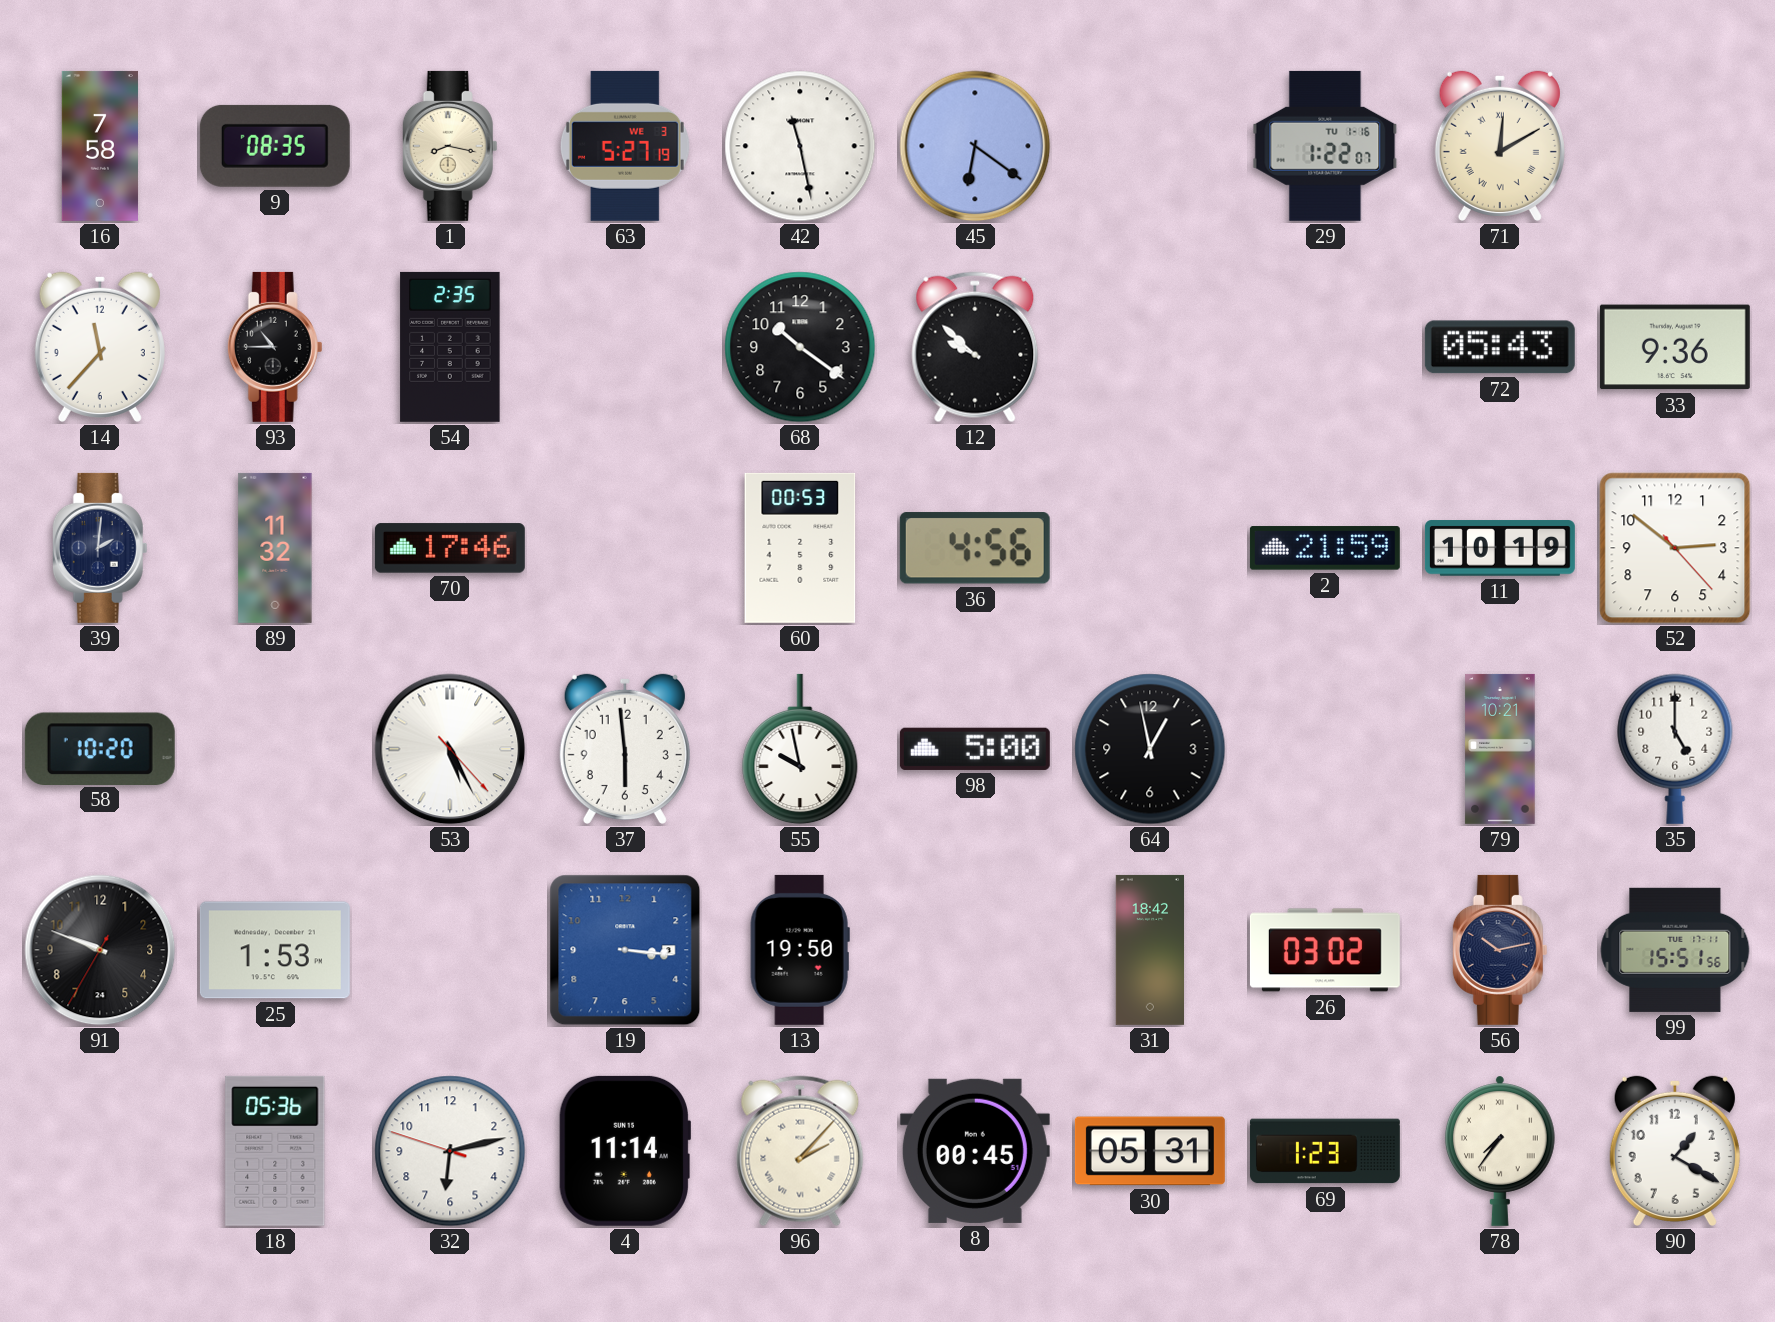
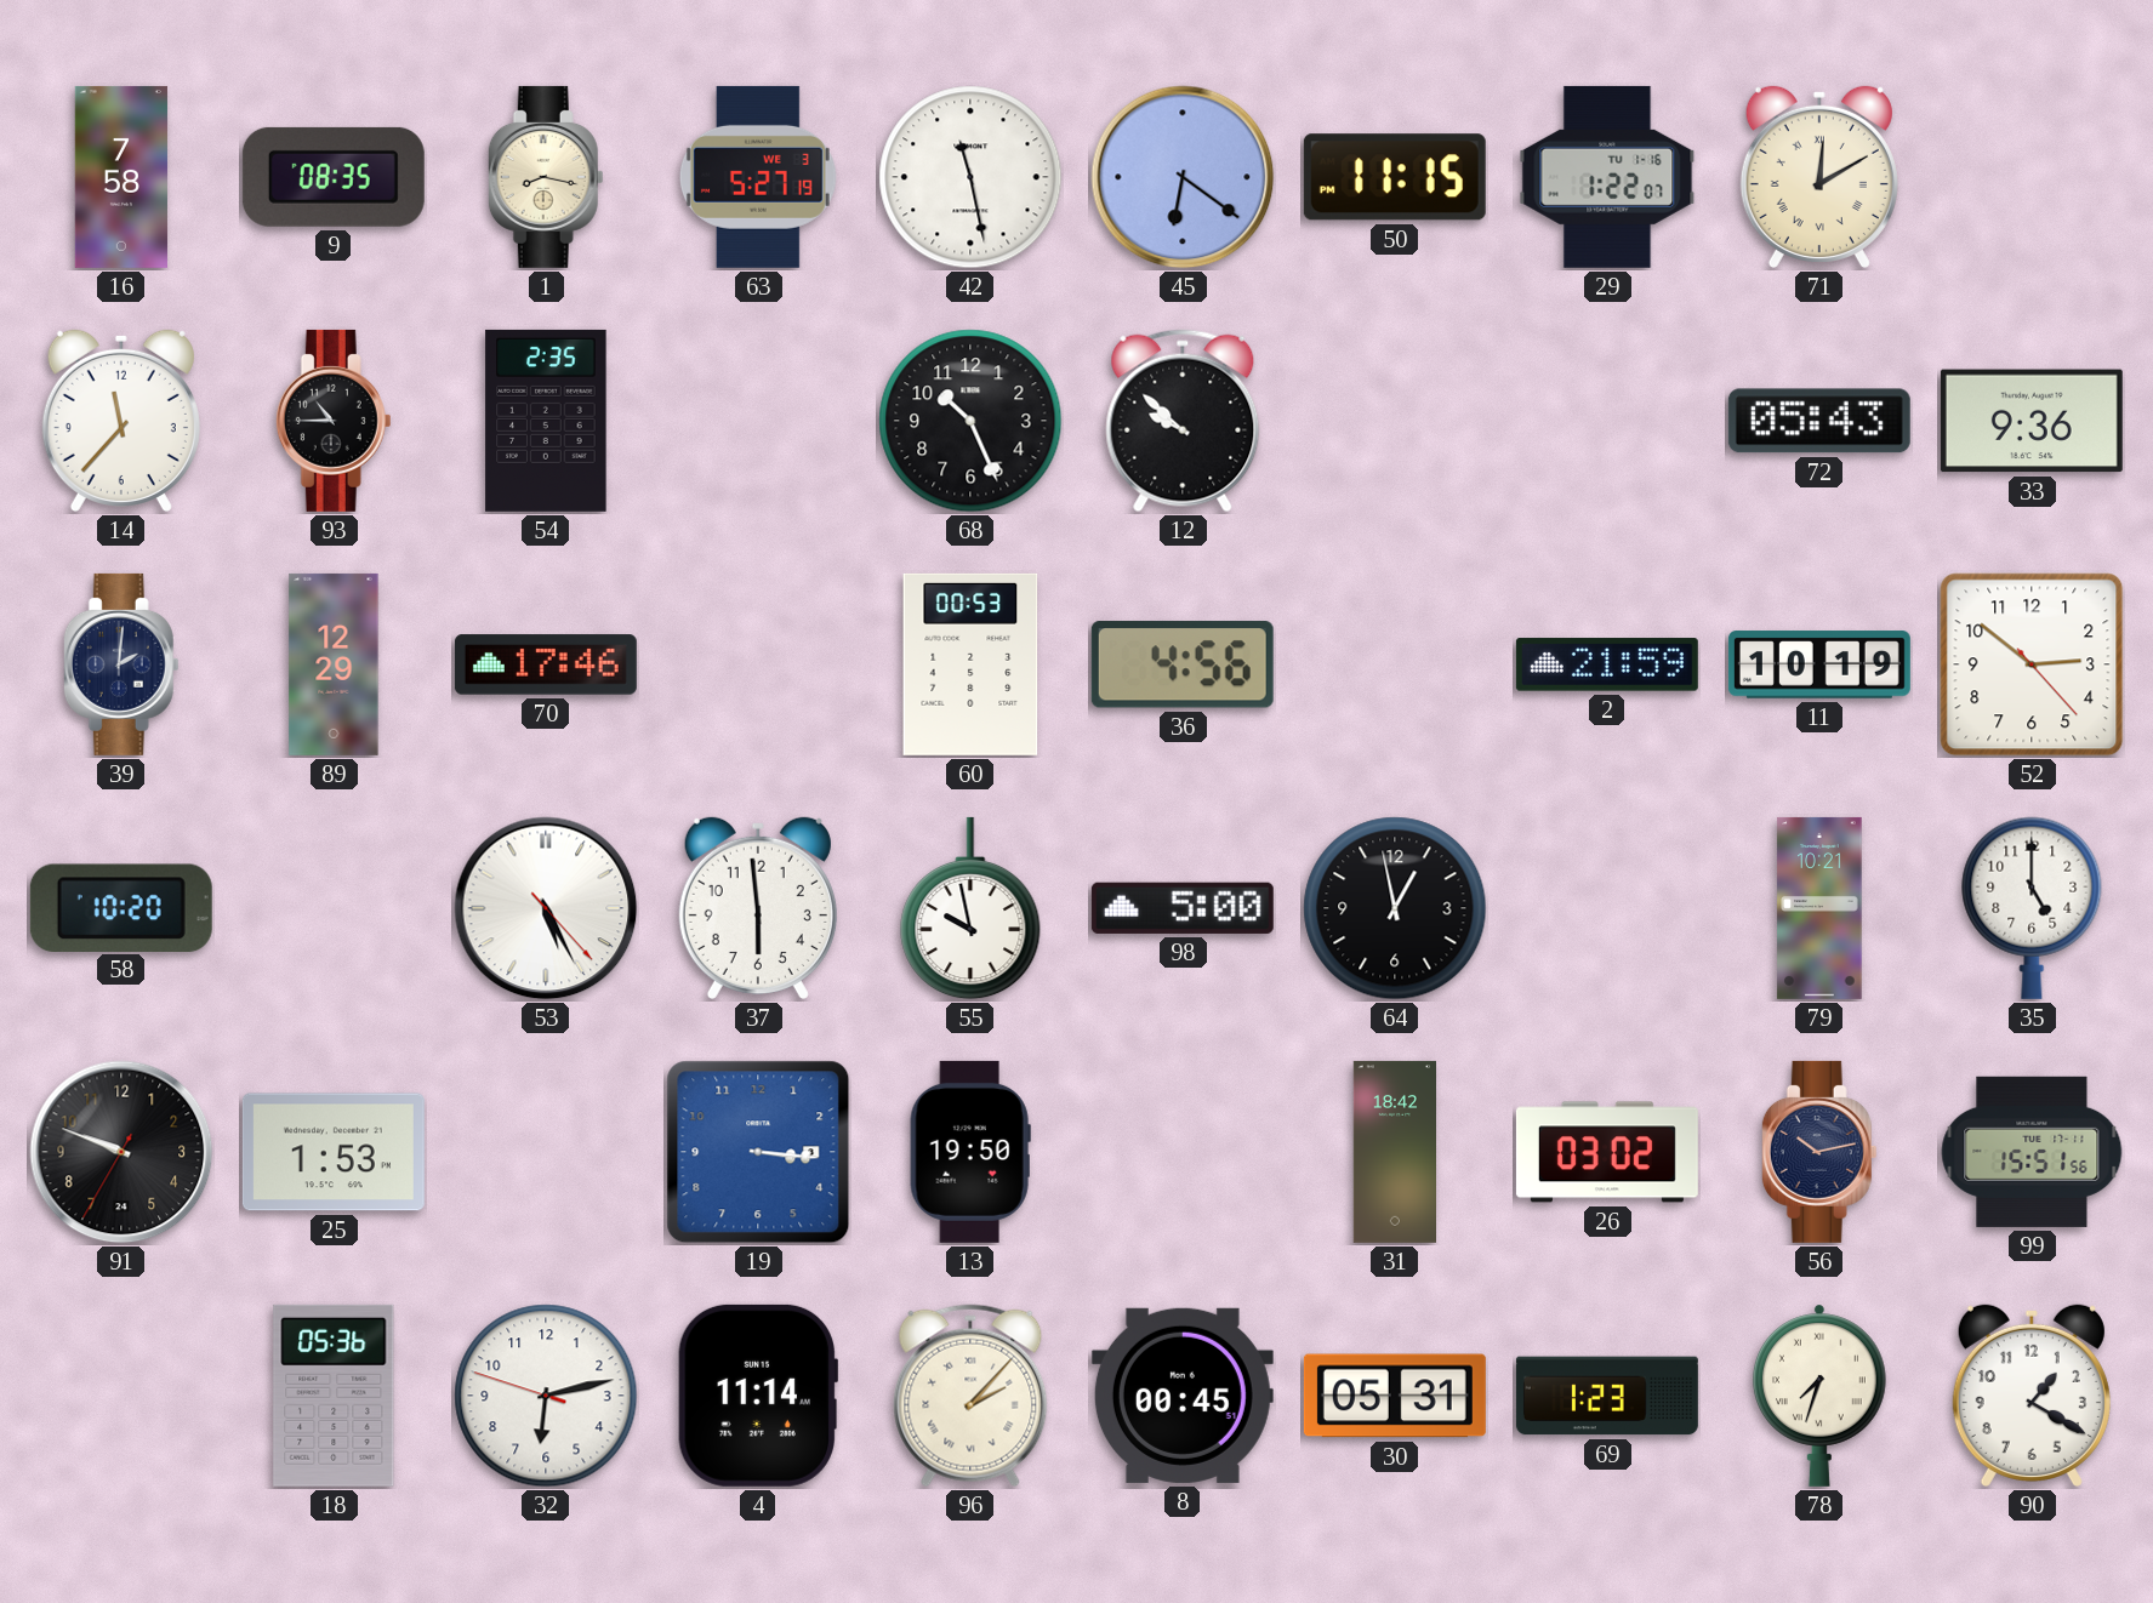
50: none -> 11:15 (1395, 177)
68: 10:21 -> 10:26 (970, 421)
89: 11:32 -> 12:29 (334, 664)
78: 7:36 -> 7:33 (1819, 1396)
